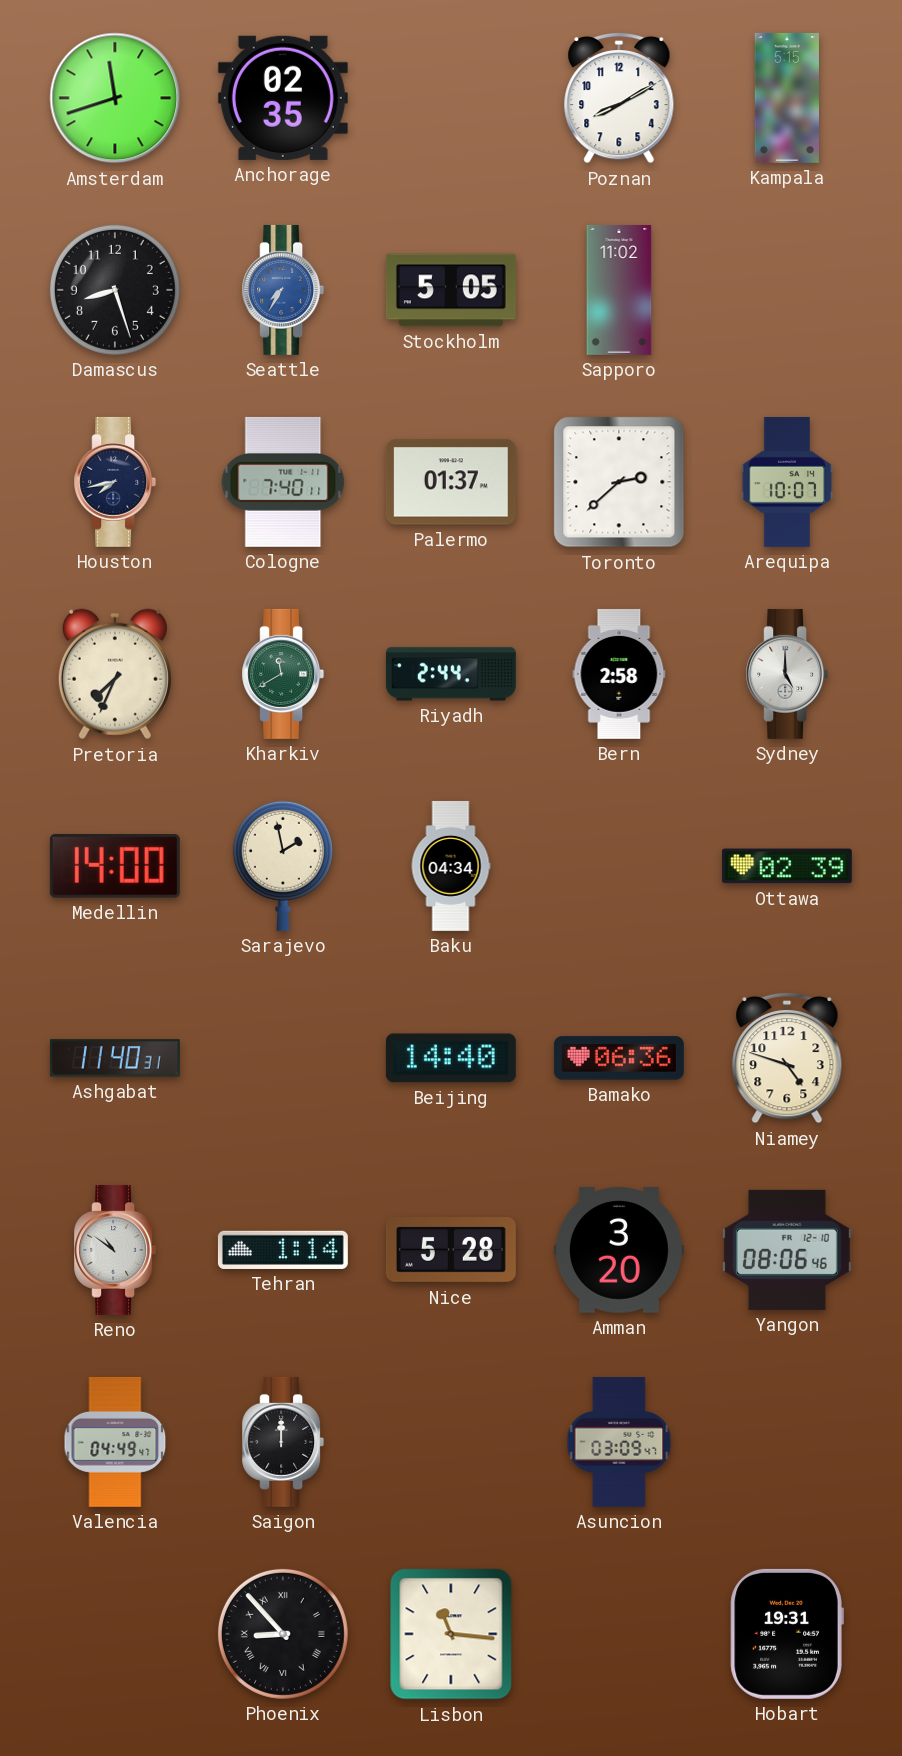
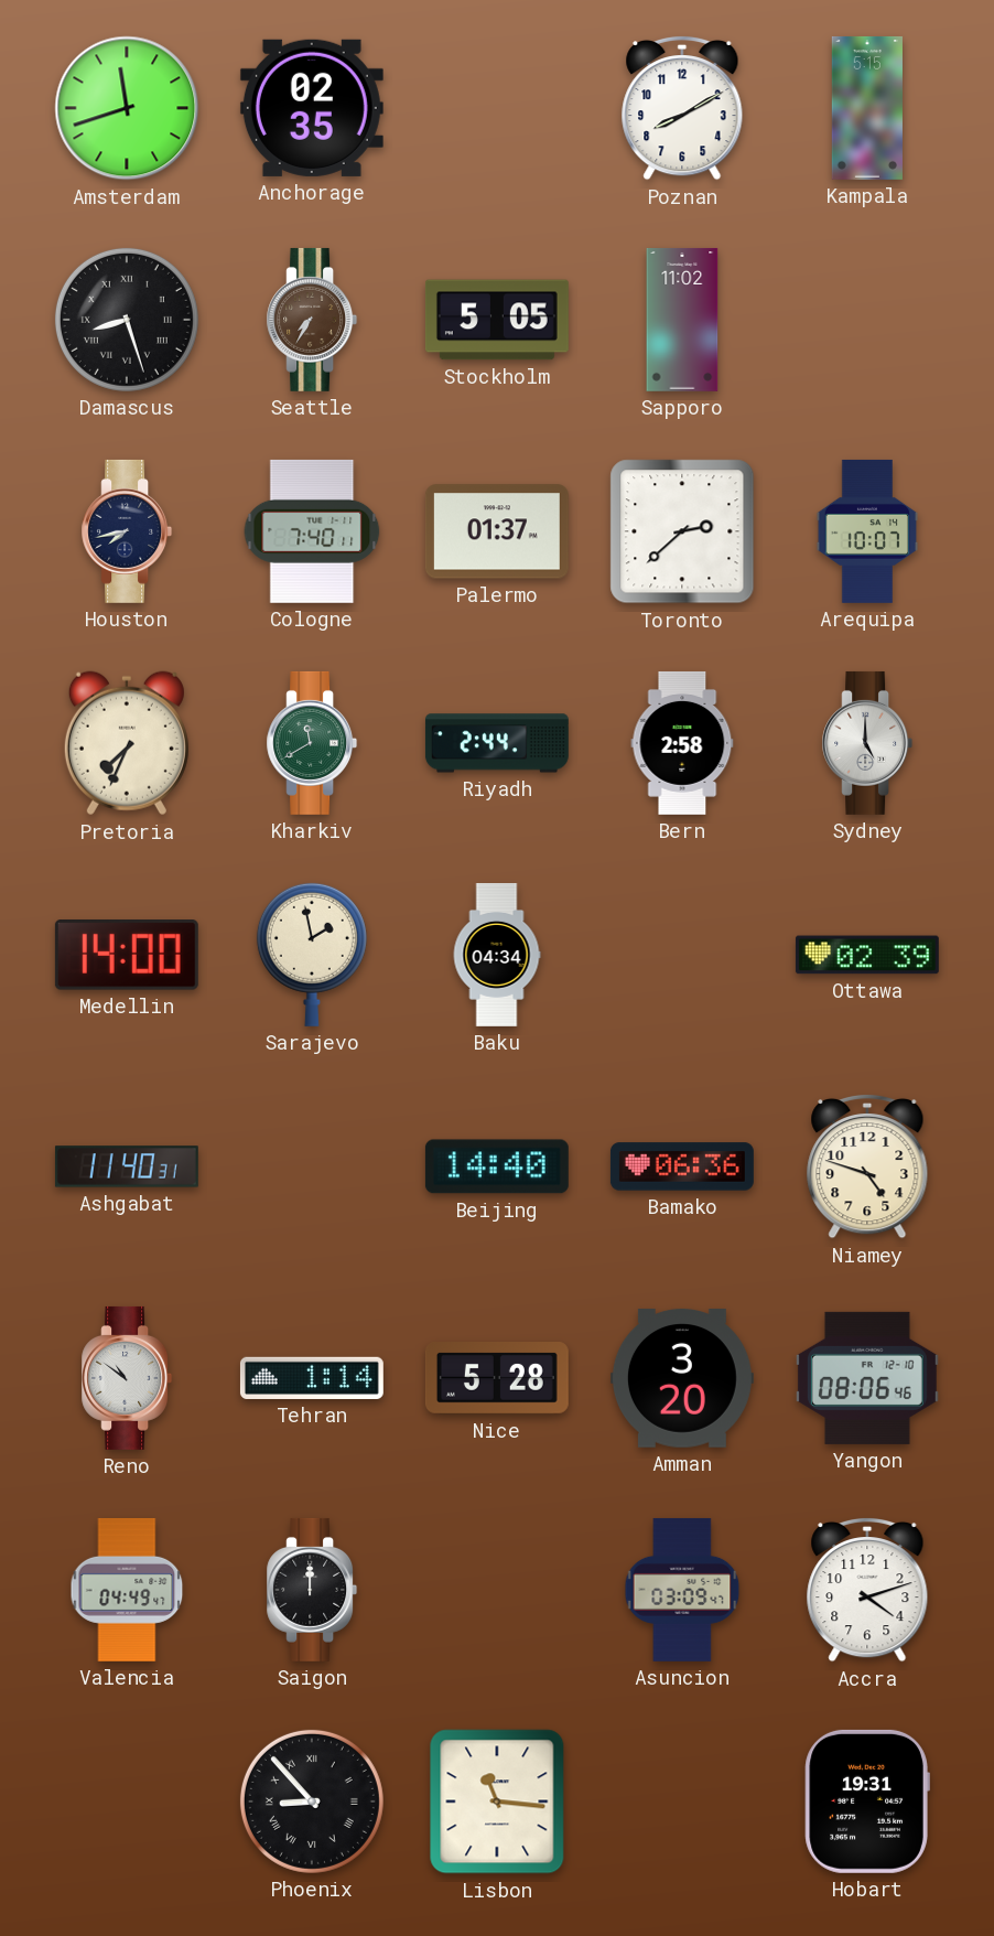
Damascus numerals: Arabic -> Roman (127, 320)
Seattle dial: blue -> brown (312, 320)
Accra: none -> 4:12 (867, 1590)
